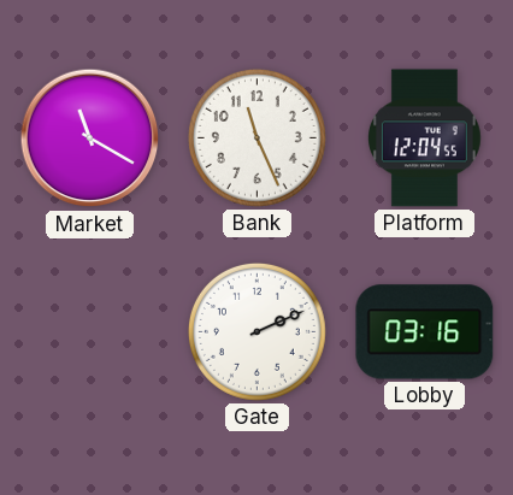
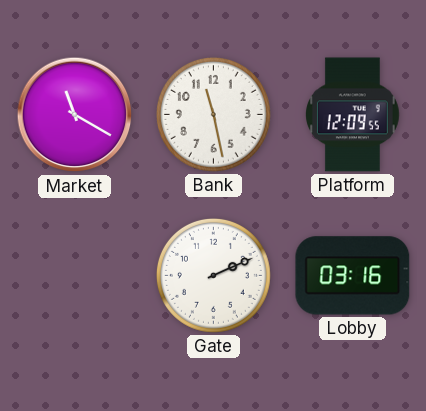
Bank: 11:26 -> 11:28 (213, 114)
Platform: 12:04 -> 12:09 (353, 115)
